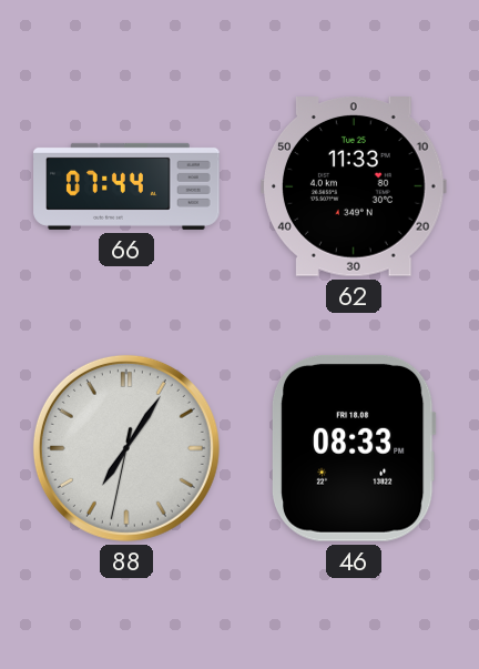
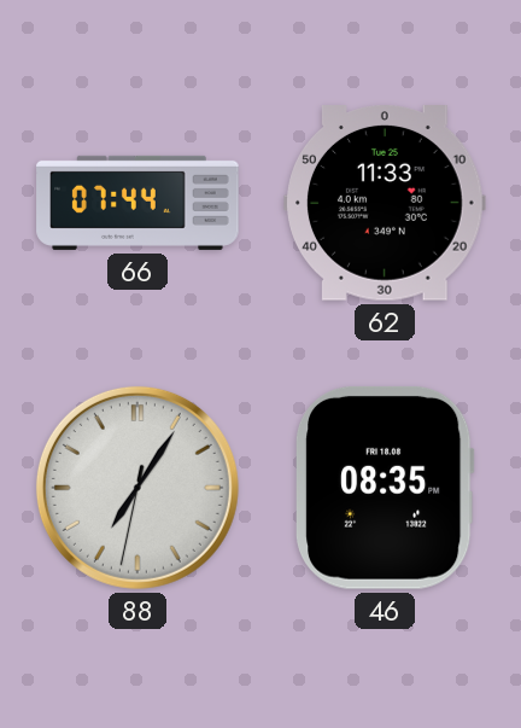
46: 08:33 -> 08:35 (385, 488)
